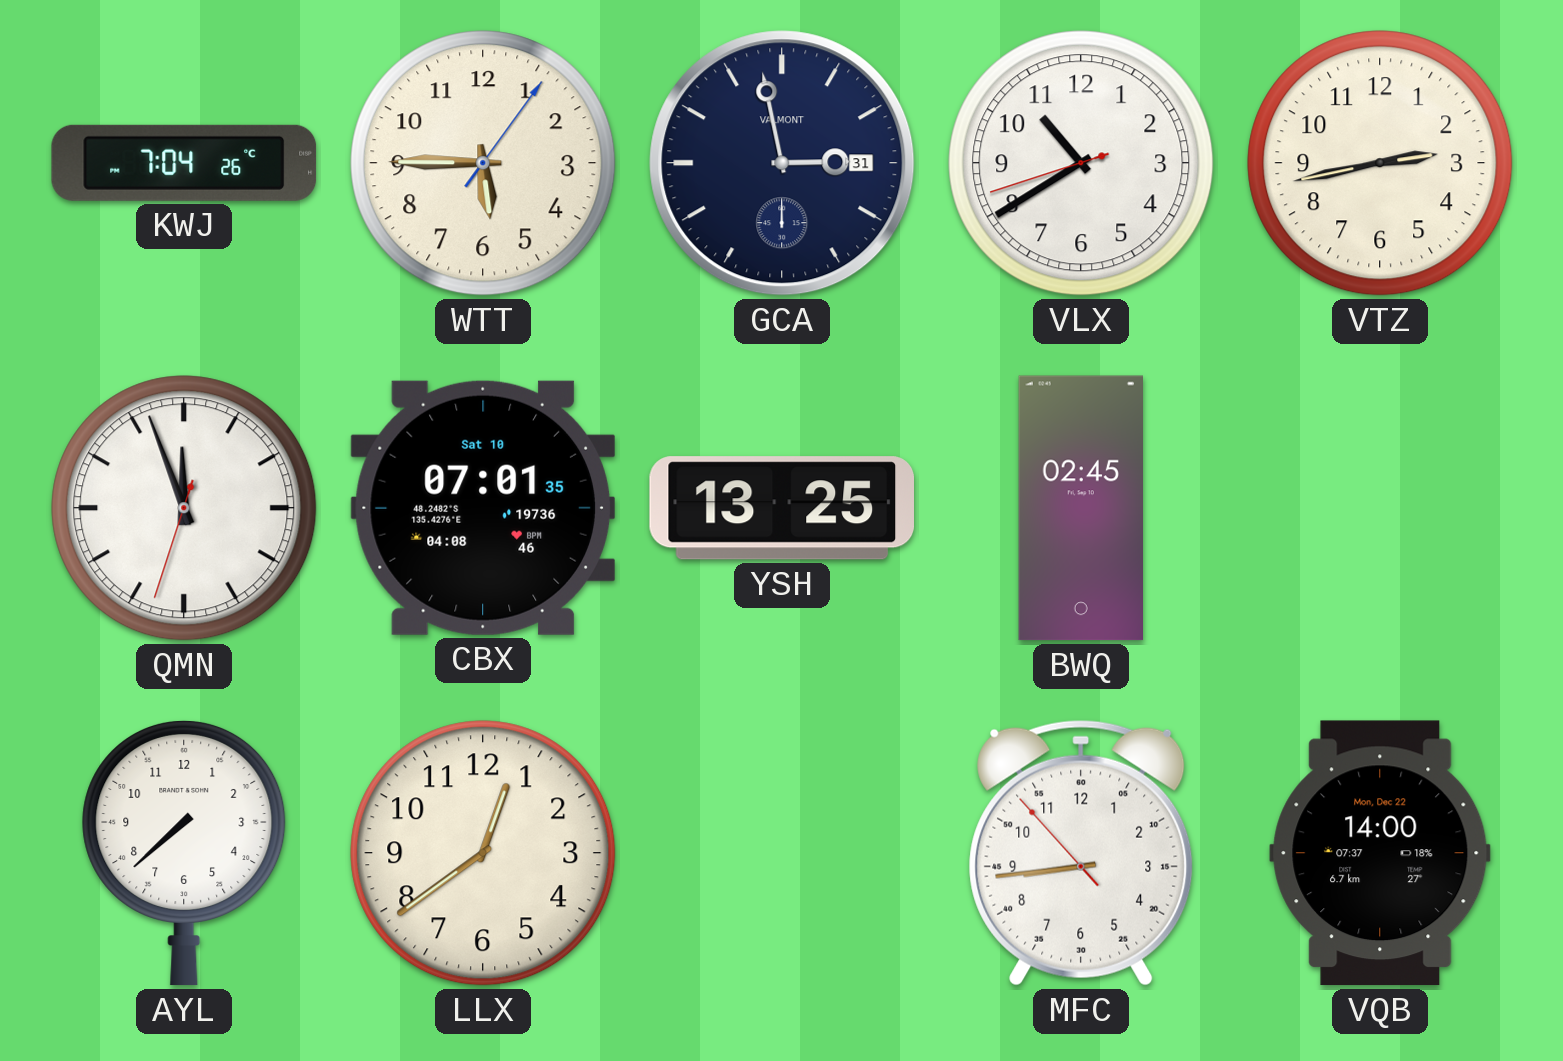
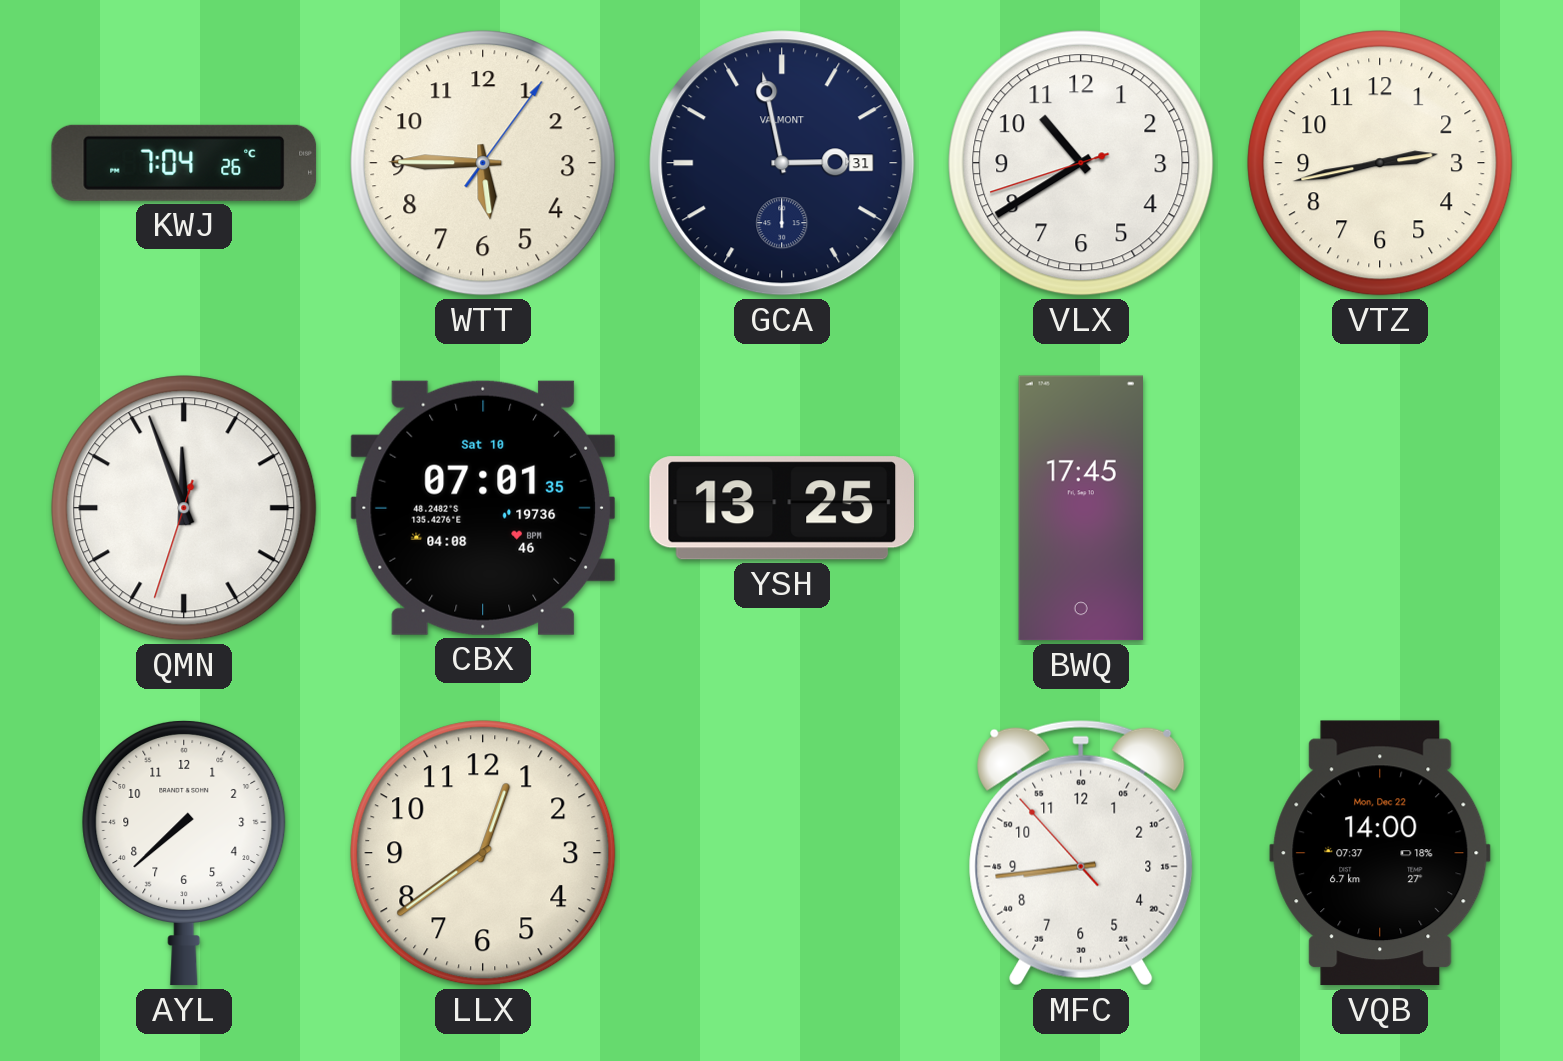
BWQ: 02:45 -> 17:45 (1080, 508)
